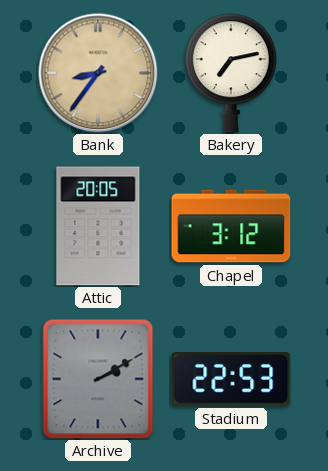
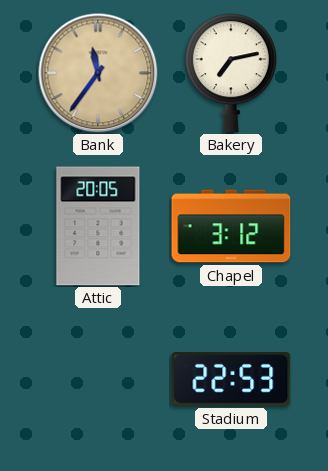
Bank: 8:36 -> 11:36 (98, 73)
Archive: 2:10 -> none (98, 379)
